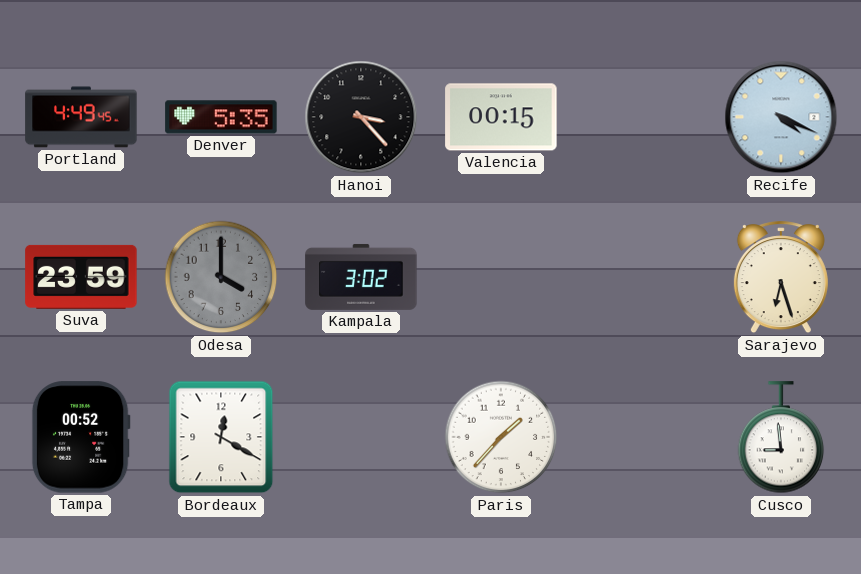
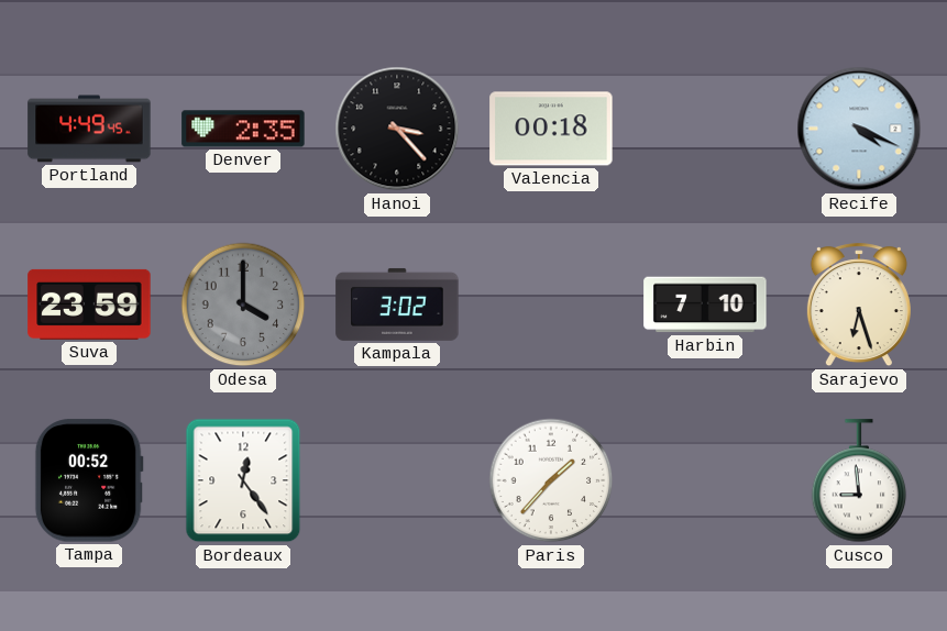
Denver: 5:35 -> 2:35 (243, 129)
Valencia: 00:15 -> 00:18 (551, 129)
Harbin: none -> 7:10 (705, 305)
Bordeaux: 12:20 -> 12:24 (243, 480)
